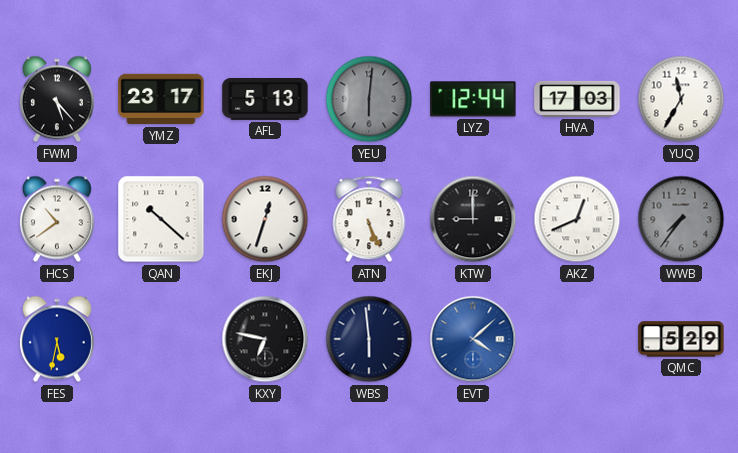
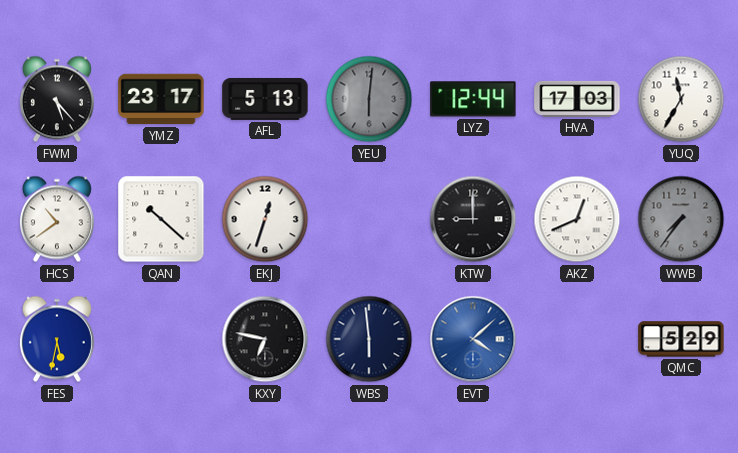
ATN: 5:26 -> none (369, 219)
